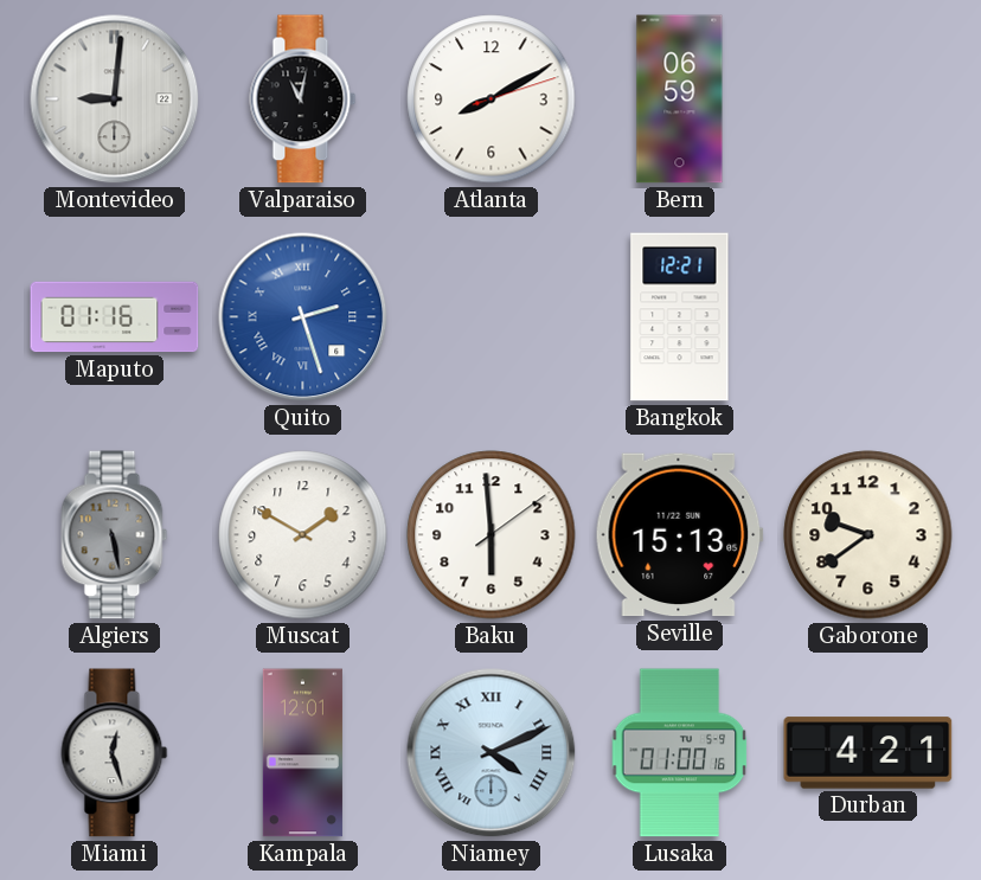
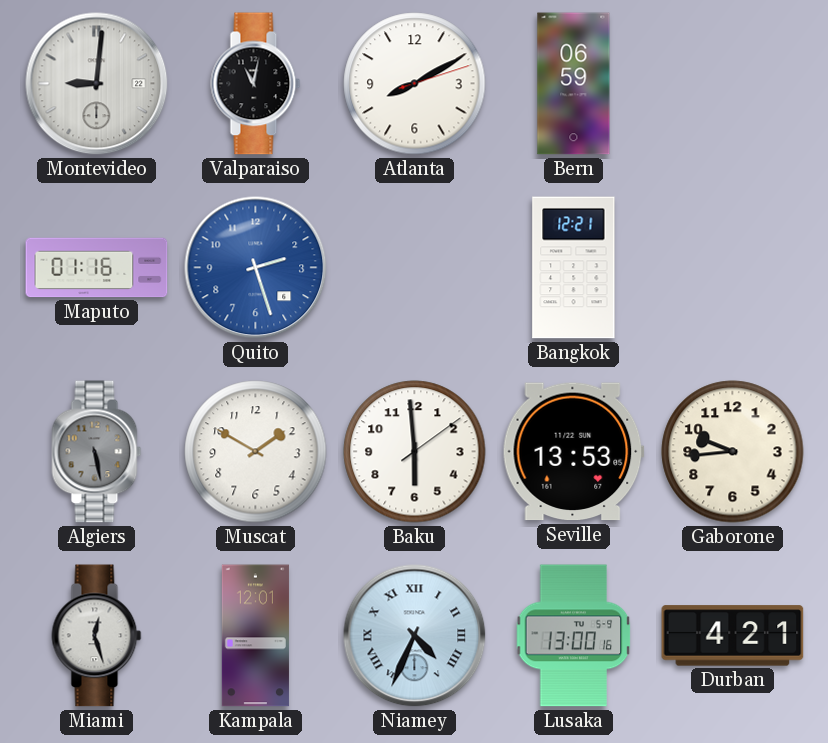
Quito numerals: Roman -> Arabic (256, 268)
Seville: 15:13 -> 13:53 (573, 452)
Gaborone: 9:39 -> 9:44 (733, 452)
Niamey: 4:11 -> 4:34 (415, 636)
Lusaka: 01:00 -> 13:00 (574, 636)
